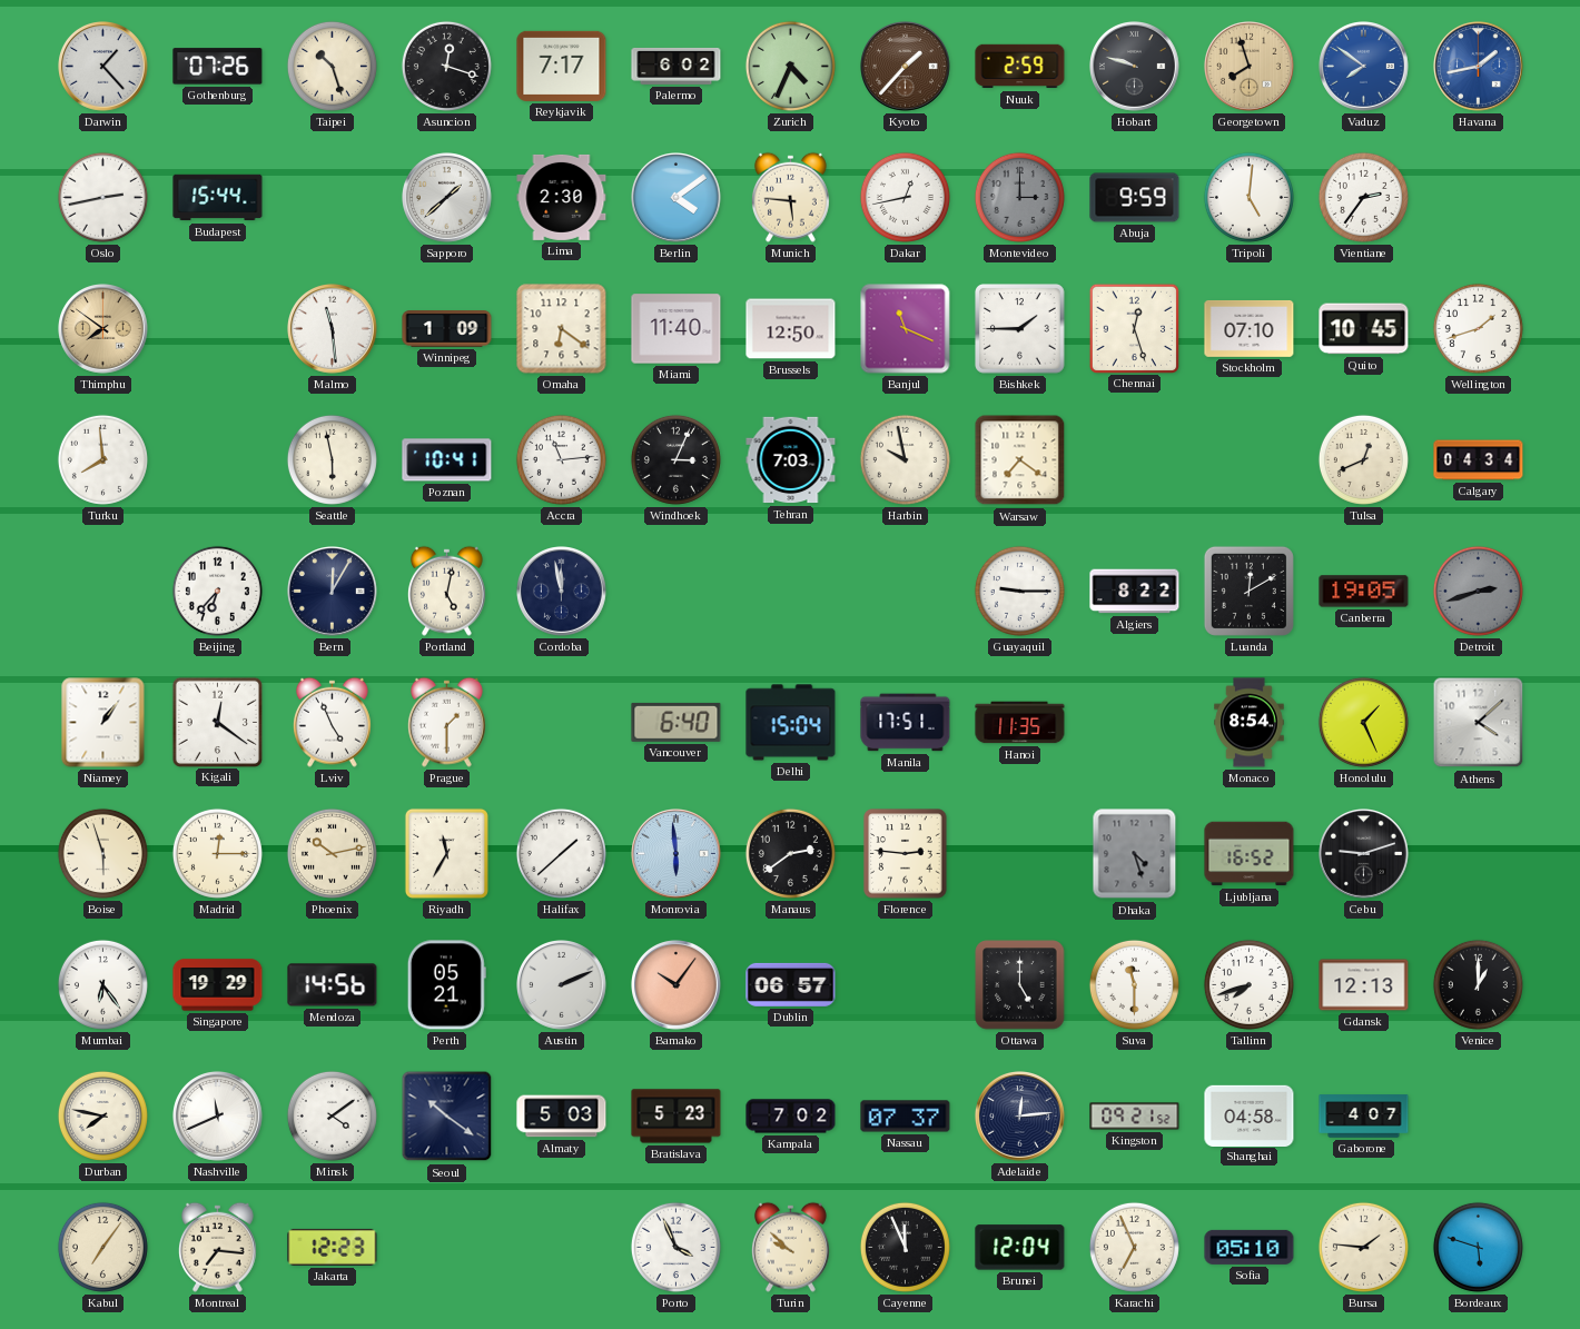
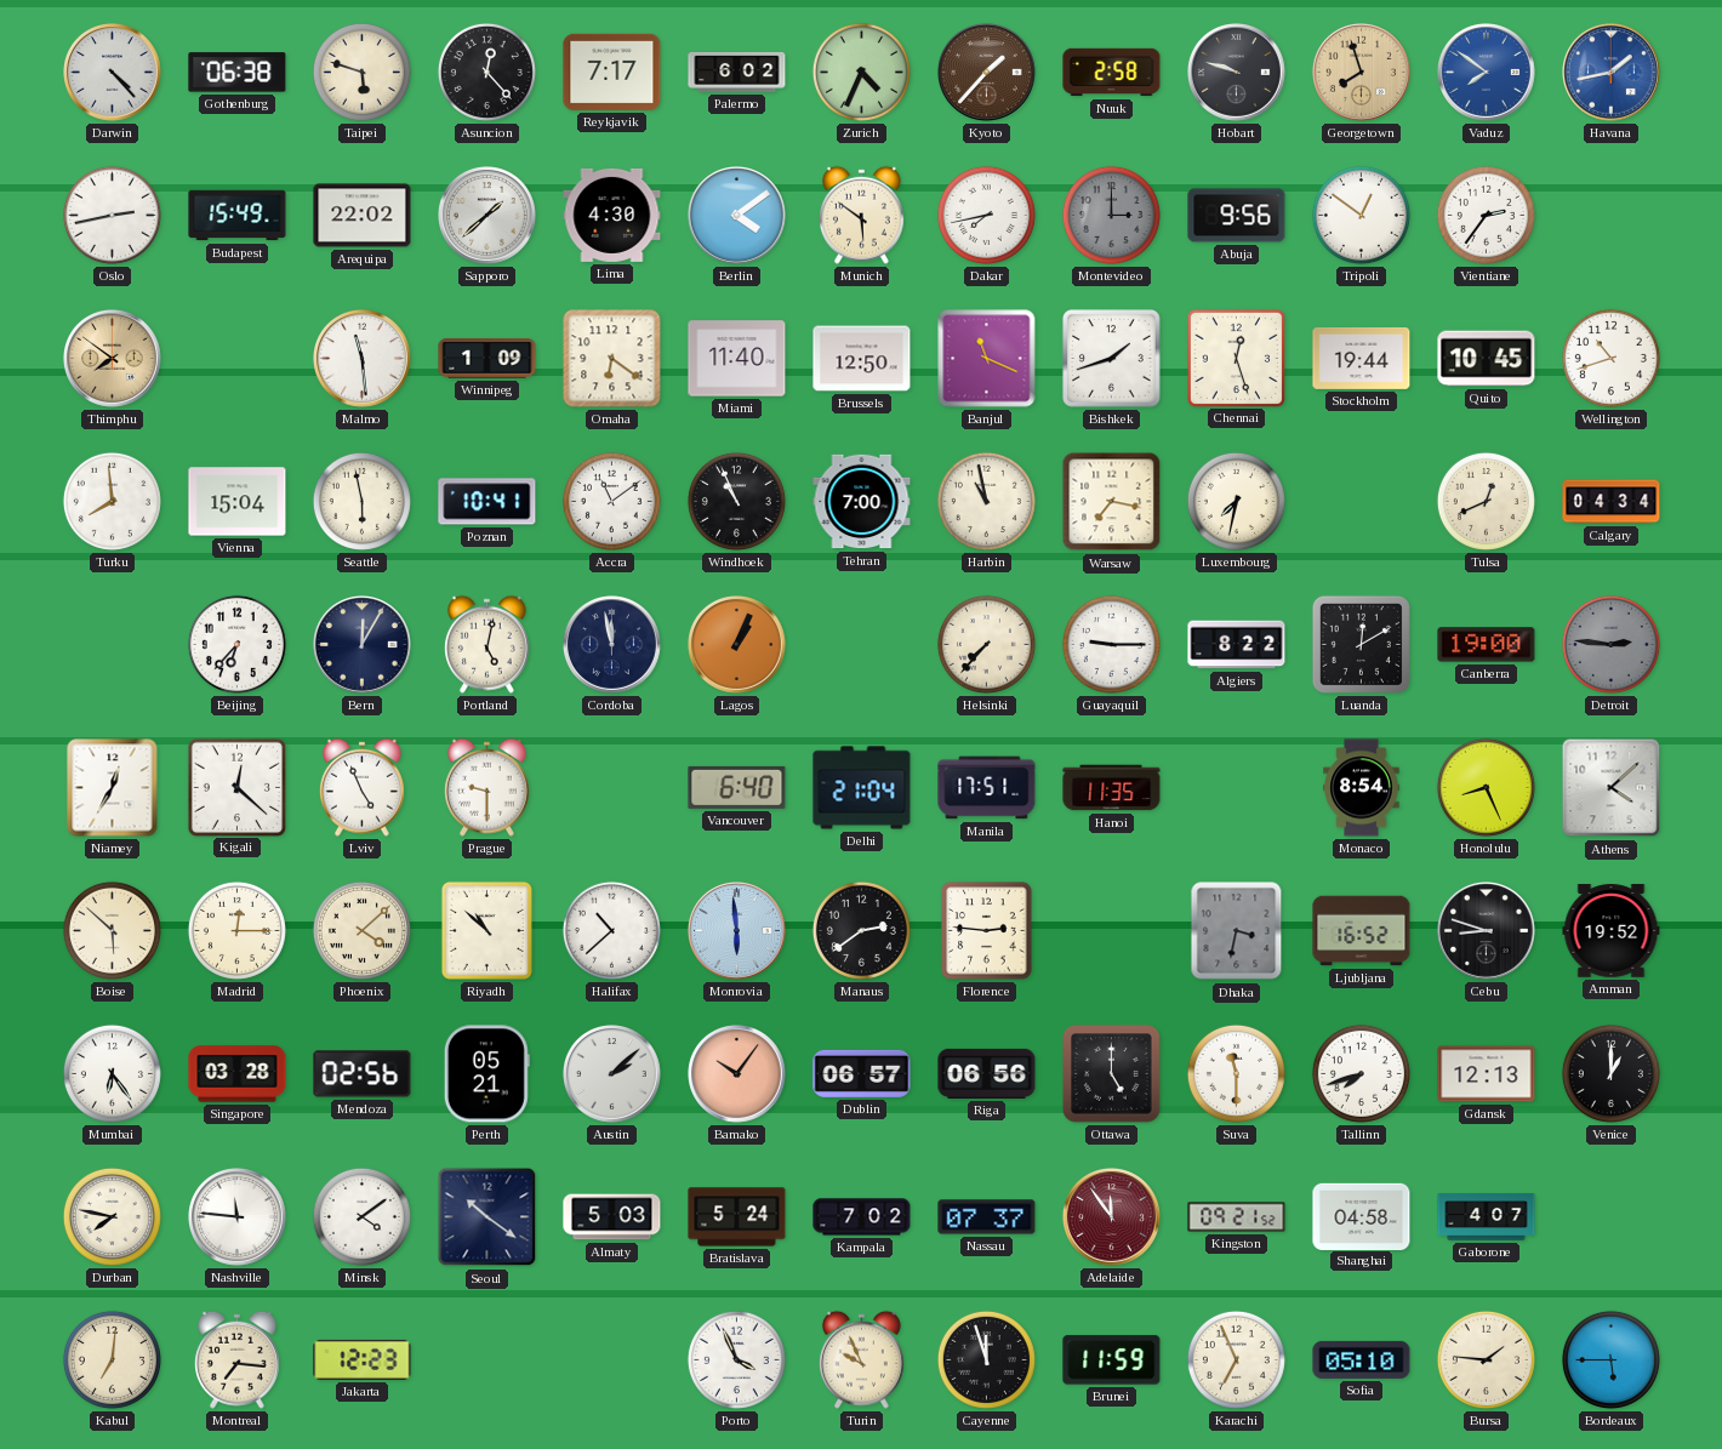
Darwin: 1:23 -> 4:23 (113, 73)
Gothenburg: 07:26 -> 06:38 (238, 73)
Taipei: 10:27 -> 5:48 (361, 72)
Asuncion: 12:18 -> 12:23 (486, 72)
Nuuk: 2:59 -> 2:58 (1112, 73)
Budapest: 15:44 -> 15:49 (238, 216)
Arequipa: none -> 22:02 (363, 216)
Lima: 2:30 -> 4:30 (612, 215)
Munich: 5:46 -> 5:51 (861, 215)
Dakar: 12:43 -> 7:43 (986, 215)
Abuja: 9:59 -> 9:56 (1237, 216)
Tripoli: 5:01 -> 12:51 (1361, 215)
Bishkek: 1:45 -> 1:42 (1112, 359)
Stockholm: 07:10 -> 19:44 (1362, 358)
Wellington: 1:42 -> 10:42 (1610, 358)
Vienna: none -> 15:04 (238, 502)
Accra: 11:14 -> 11:09 (611, 501)
Windhoek: 3:04 -> 10:56 (736, 501)
Tehran: 7:03 -> 7:00 (862, 502)
Harbin: 9:58 -> 10:58 (986, 501)
Warsaw: 7:21 -> 7:17 (1112, 502)
Luxembourg: none -> 7:32 (1236, 501)
Lagos: none -> 1:04 (737, 645)
Helsinki: none -> 7:37 (986, 644)
Canberra: 19:05 -> 19:00 (1487, 645)
Detroit: 2:42 -> 2:46 (1610, 644)
Niamey: 1:06 -> 12:35 (113, 788)
Kigali: 12:21 -> 12:22 (236, 787)
Prague: 1:30 -> 9:30 (486, 787)
Delhi: 15:04 -> 21:04 (862, 788)
Honolulu: 1:26 -> 8:26 (1486, 787)
Boise: 5:57 -> 5:52 (112, 930)
Phoenix: 10:13 -> 4:08 (361, 930)
Riyadh: 11:35 -> 10:52 (486, 930)
Halifax: 1:38 -> 10:38 (611, 930)
Dhaka: 4:27 -> 3:32 (1237, 931)
Cebu: 9:12 -> 8:48 (1487, 931)
Amman: none -> 19:52 (1612, 931)
Singapore: 19:29 -> 03:28 (238, 1074)
Mendoza: 14:56 -> 02:56 (363, 1074)
Austin: 2:11 -> 2:08 (612, 1074)
Riga: none -> 06:56 (987, 1073)
Nashville: 11:41 -> 11:46 (238, 1217)
Bratislava: 5:23 -> 5:24 (737, 1217)
Adelaide: 12:14 -> 11:54 (1112, 1217)
Adelaide dial: navy -> burgundy (1112, 1217)
Kabul: 7:06 -> 7:01 (112, 1359)
Turin: 9:52 -> 9:56 (861, 1359)
Cayenne: 11:56 -> 11:57 (986, 1359)
Brunei: 12:04 -> 11:59 (1112, 1360)
Bordeaux: 5:48 -> 5:45 (1610, 1359)
